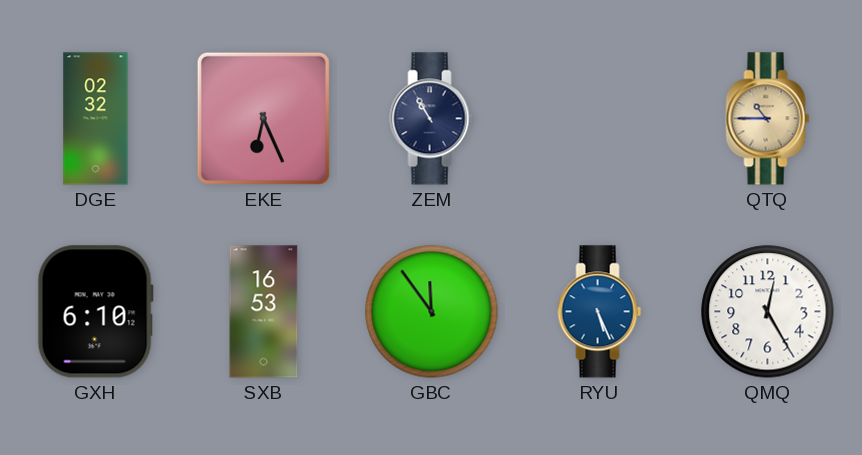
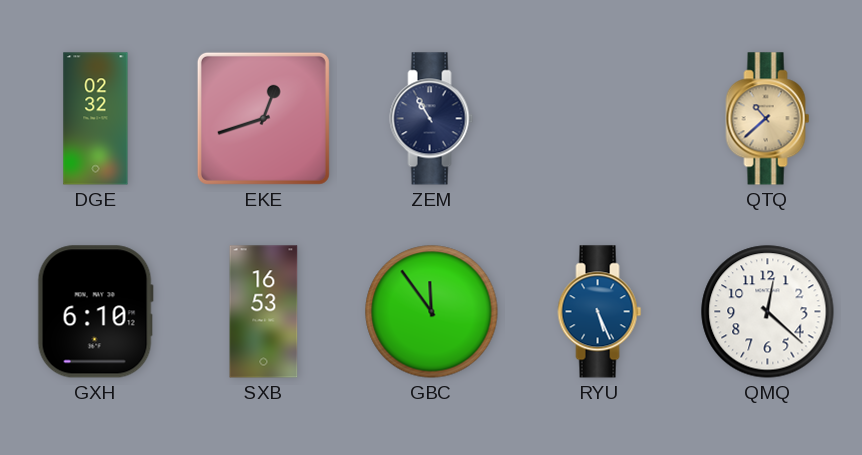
EKE: 6:26 -> 12:42 (263, 118)
QTQ: 10:45 -> 10:38 (768, 119)
QMQ: 12:25 -> 12:22 (768, 312)
